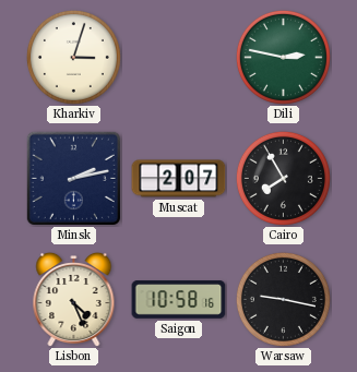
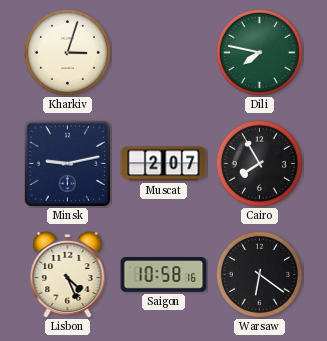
Dili: 2:47 -> 7:47 (259, 52)
Minsk: 2:13 -> 9:13 (67, 163)
Warsaw: 9:17 -> 6:21 (259, 274)
